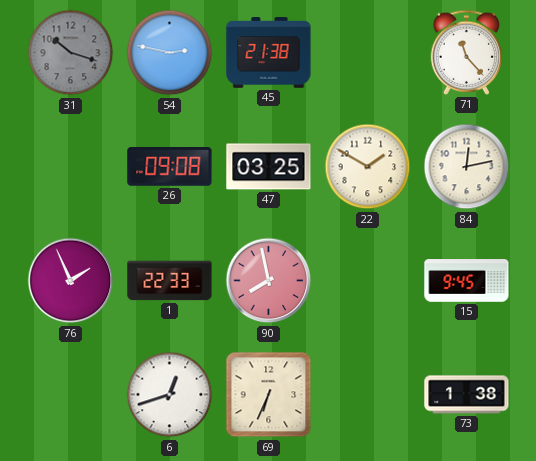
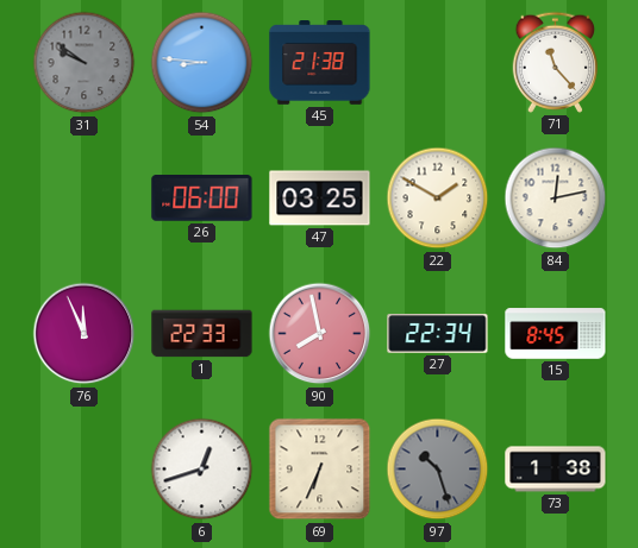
31: 10:18 -> 9:51 (85, 63)
54: 2:47 -> 8:46 (202, 63)
26: 09:08 -> 06:00 (202, 199)
76: 1:56 -> 11:56 (85, 334)
27: none -> 22:34 (438, 334)
15: 9:45 -> 8:45 (556, 334)
97: none -> 10:27 (438, 470)
